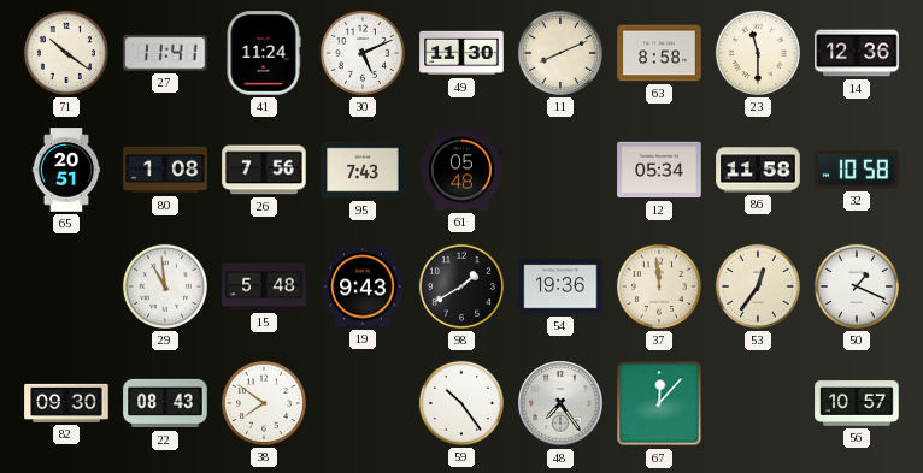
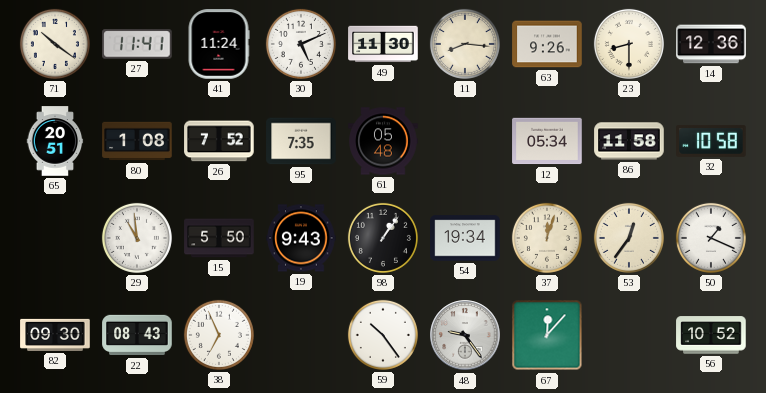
11: 8:11 -> 8:16 (465, 44)
63: 8:58 -> 9:26 (547, 44)
23: 11:30 -> 8:30 (629, 44)
26: 7:56 -> 7:52 (219, 141)
95: 7:43 -> 7:35 (301, 141)
15: 5:48 -> 5:50 (219, 238)
98: 1:40 -> 1:06 (383, 238)
54: 19:36 -> 19:34 (465, 238)
37: 11:59 -> 12:03 (547, 238)
38: 7:51 -> 6:56 (219, 335)
48: 7:24 -> 9:24 (465, 335)
56: 10:57 -> 10:52 (711, 335)
